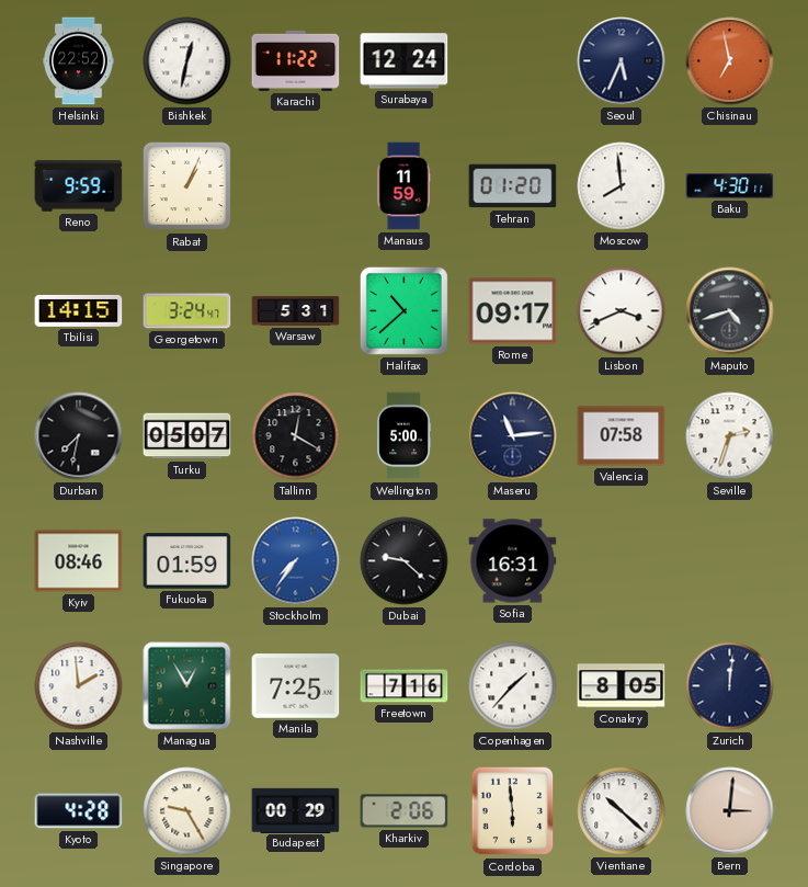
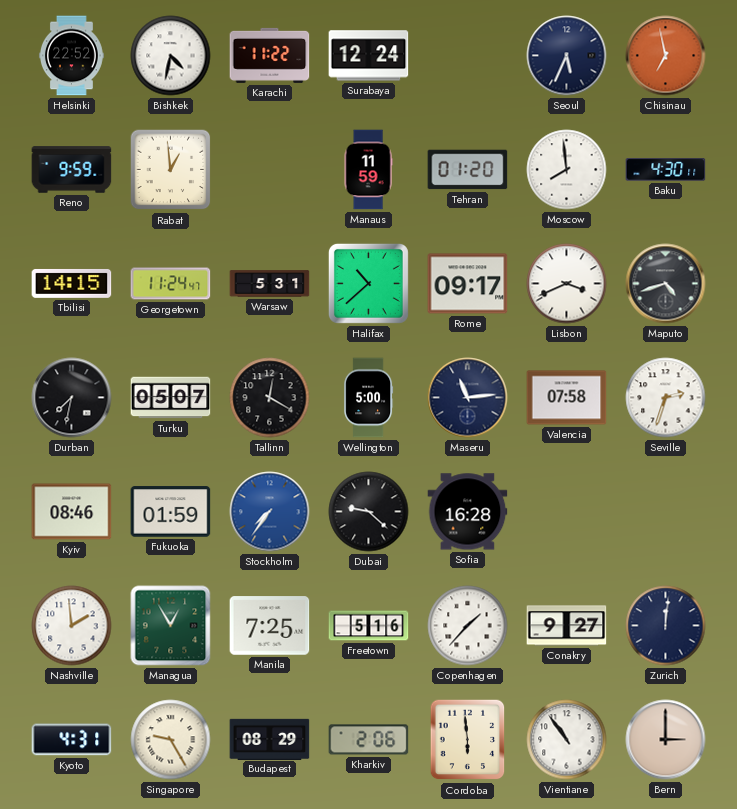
Bishkek: 12:32 -> 4:32 (171, 56)
Rabat: 1:04 -> 12:59 (171, 170)
Georgetown: 3:24 -> 11:24 (171, 284)
Sofia: 16:31 -> 16:28 (468, 512)
Freetown: 7:16 -> 5:16 (369, 626)
Conakry: 8:05 -> 9:27 (567, 626)
Kyoto: 4:28 -> 4:31 (72, 740)
Budapest: 00:29 -> 08:29 (270, 739)
Vientiane: 10:22 -> 10:54 (567, 740)
Bern: 3:01 -> 3:00 (666, 740)
